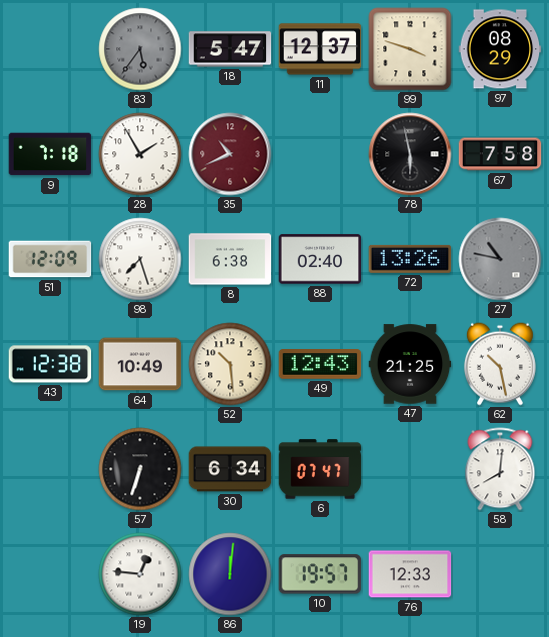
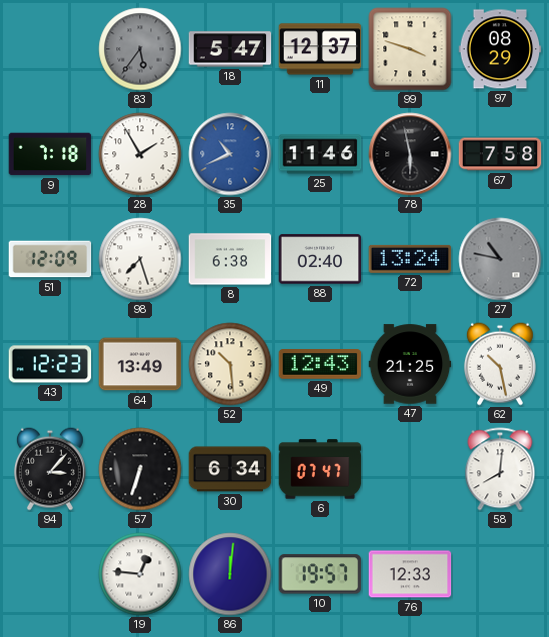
35 dial: burgundy -> blue (230, 154)
25: none -> 11:46 (320, 154)
72: 13:26 -> 13:24 (410, 259)
43: 12:38 -> 12:23 (50, 364)
64: 10:49 -> 13:49 (140, 364)
94: none -> 3:07 (50, 469)
